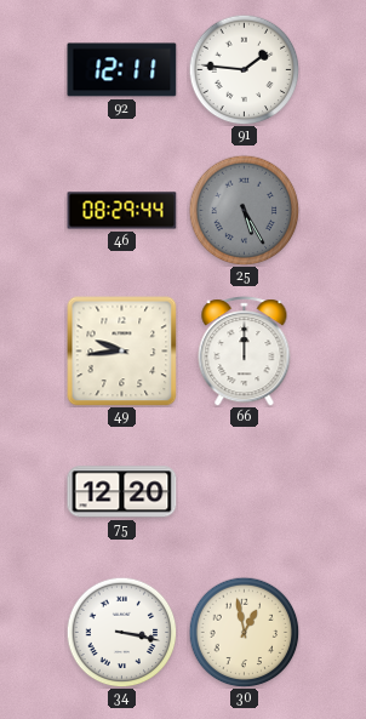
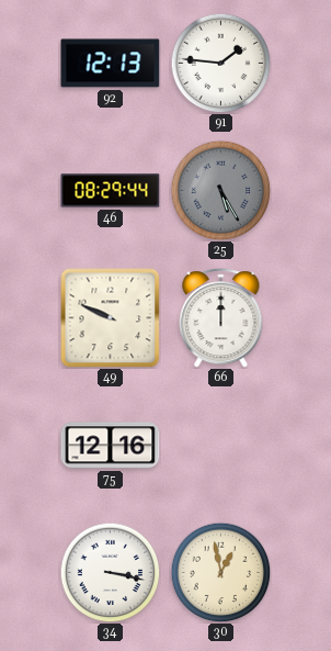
92: 12:11 -> 12:13 (111, 64)
49: 9:44 -> 9:49 (111, 318)
75: 12:20 -> 12:16 (111, 446)
